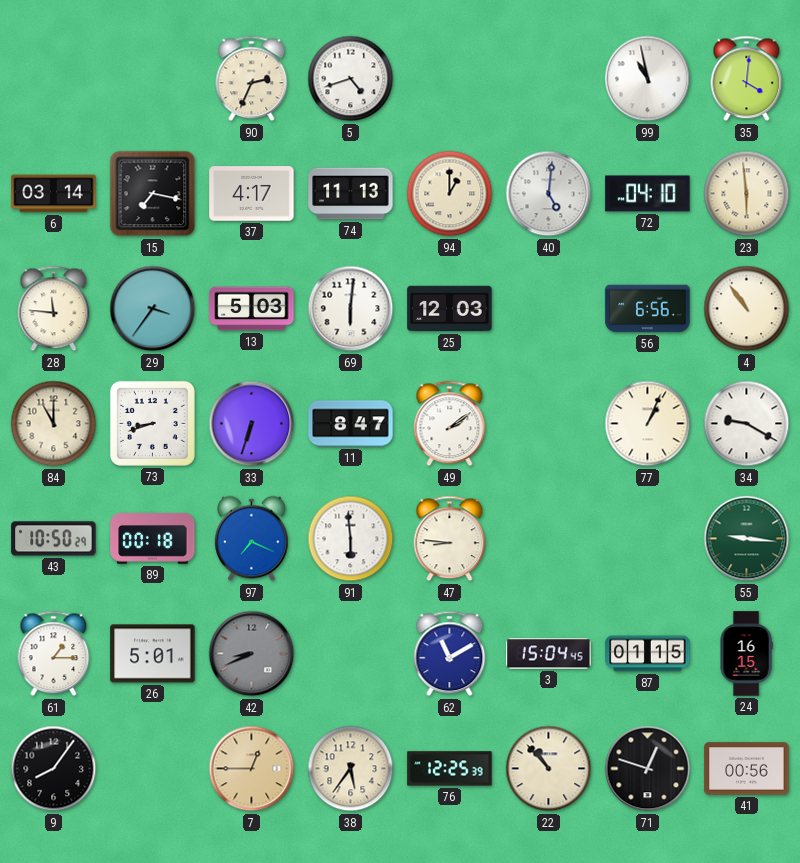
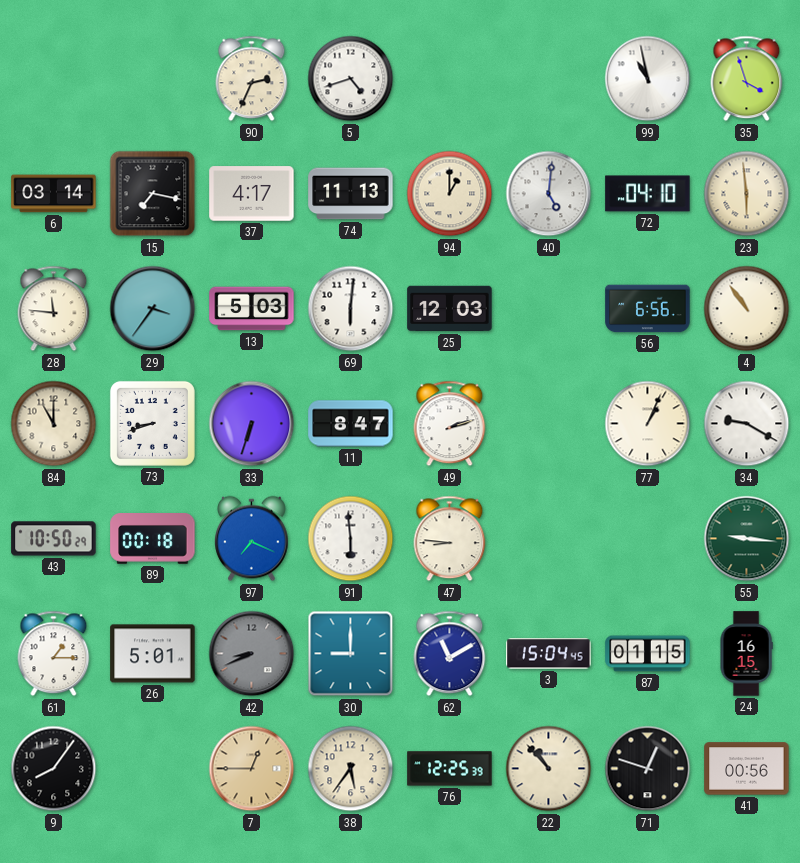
35: 4:01 -> 3:57 (747, 79)
49: 2:09 -> 2:12 (450, 424)
30: none -> 9:00 (351, 654)
